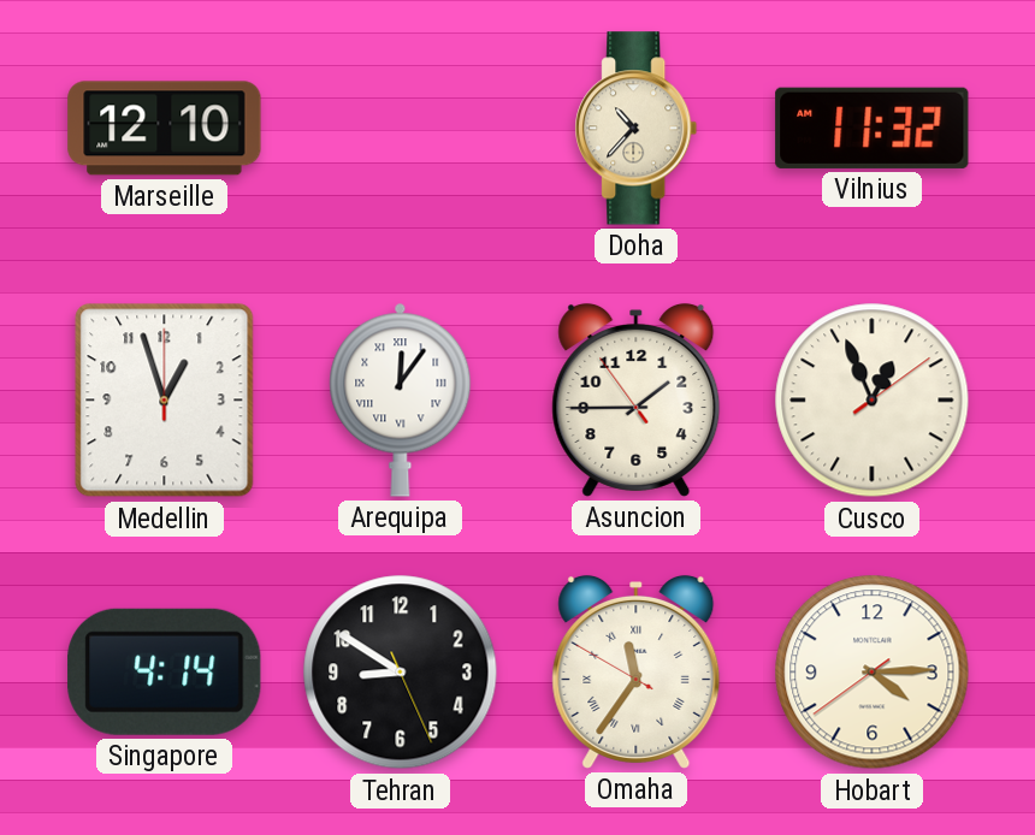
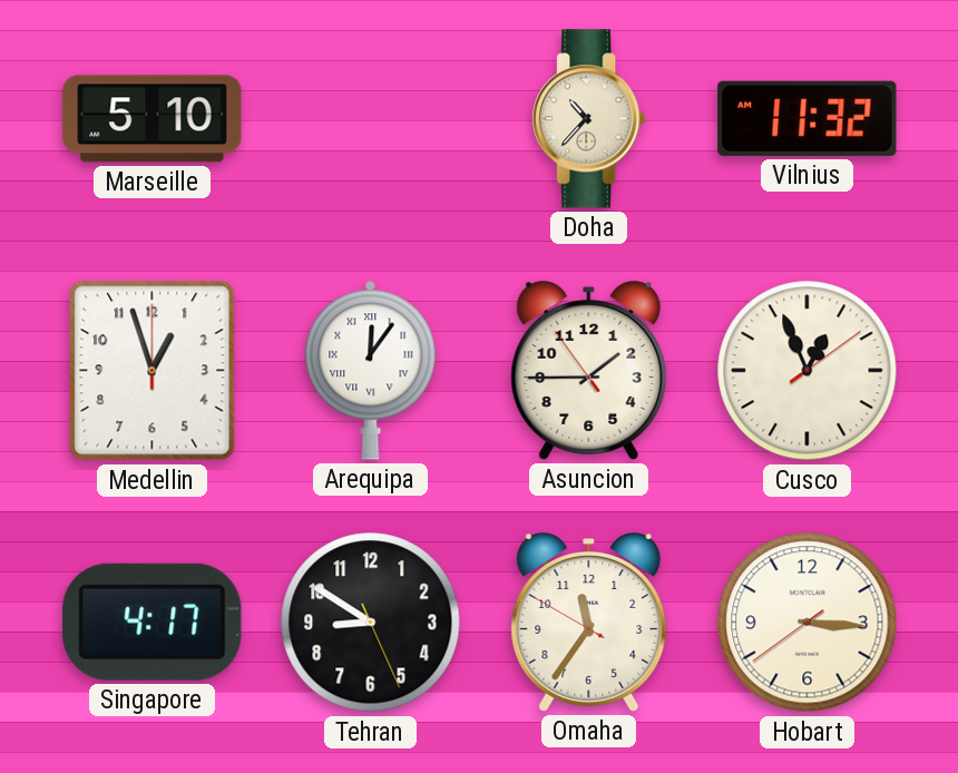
Marseille: 12:10 -> 5:10 (153, 119)
Singapore: 4:14 -> 4:17 (153, 622)
Omaha numerals: Roman -> Arabic (589, 622)
Hobart: 4:14 -> 3:15 (808, 623)
